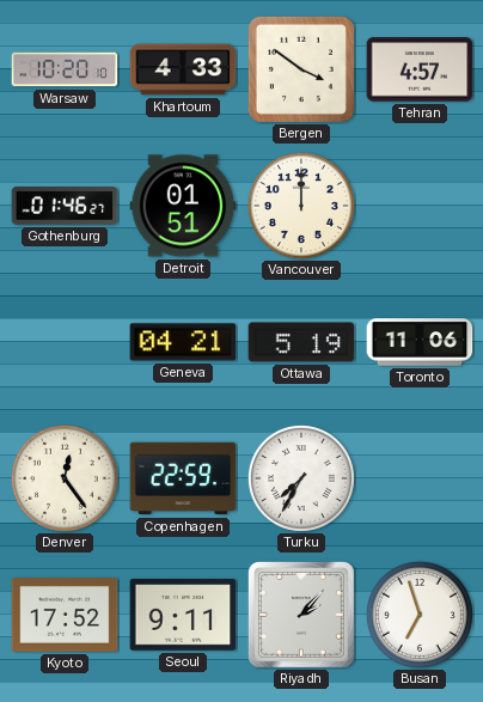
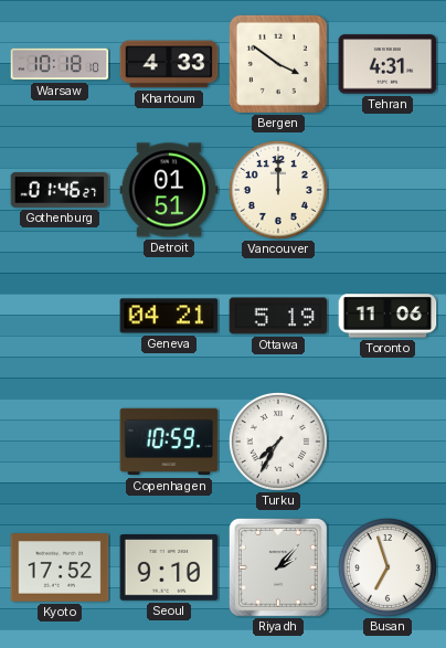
Warsaw: 10:20 -> 10:18 (60, 64)
Tehran: 4:57 -> 4:31 (387, 64)
Denver: 12:24 -> none (65, 478)
Copenhagen: 22:59 -> 10:59 (169, 442)
Seoul: 9:11 -> 9:10 (169, 567)
